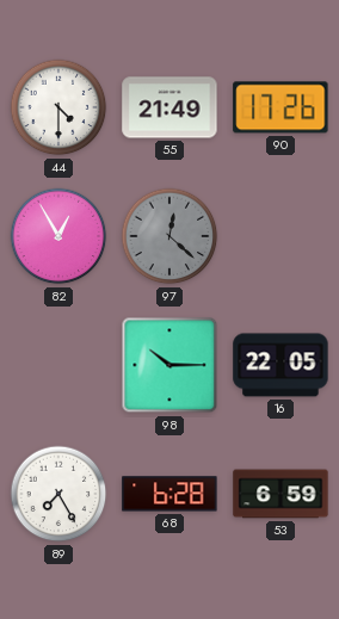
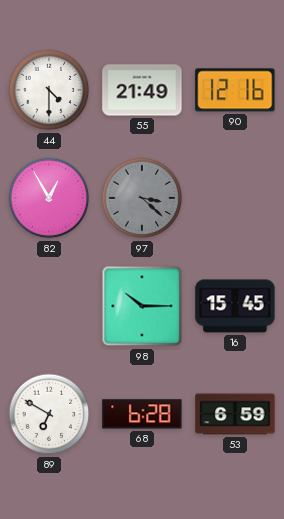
90: 17:26 -> 12:16 (235, 90)
97: 12:22 -> 3:22 (142, 198)
16: 22:05 -> 15:45 (235, 306)
89: 7:25 -> 6:50 (49, 414)
